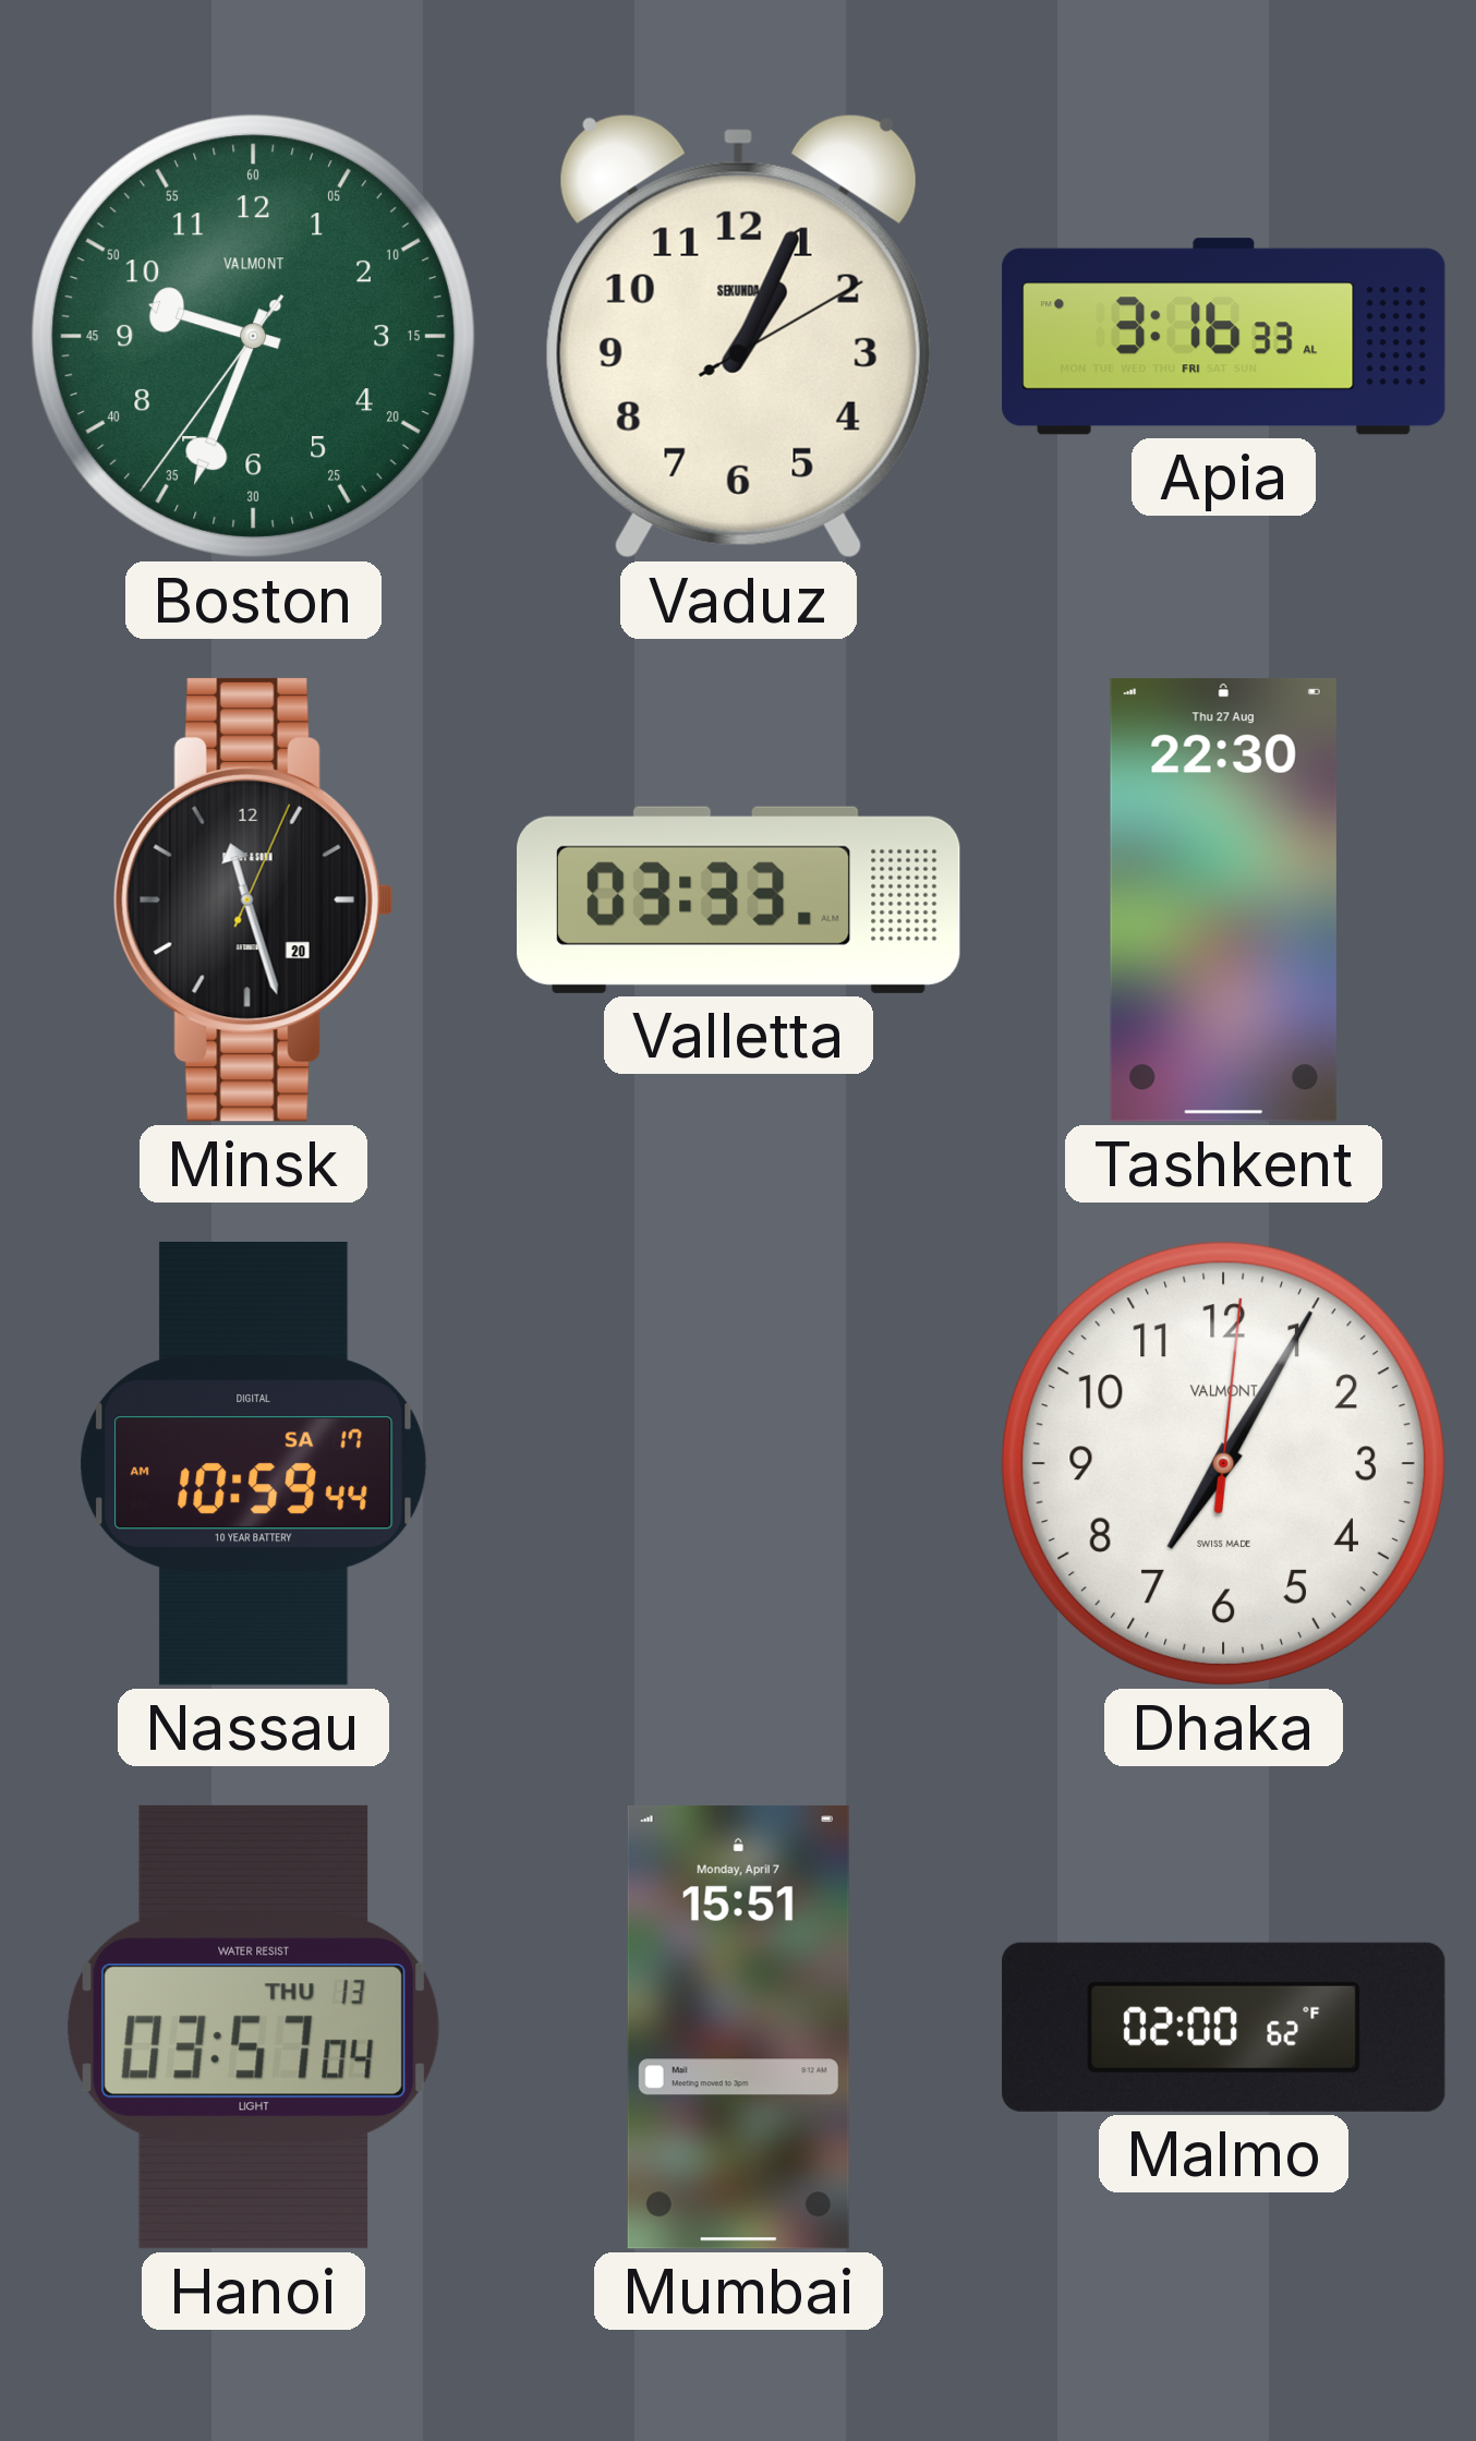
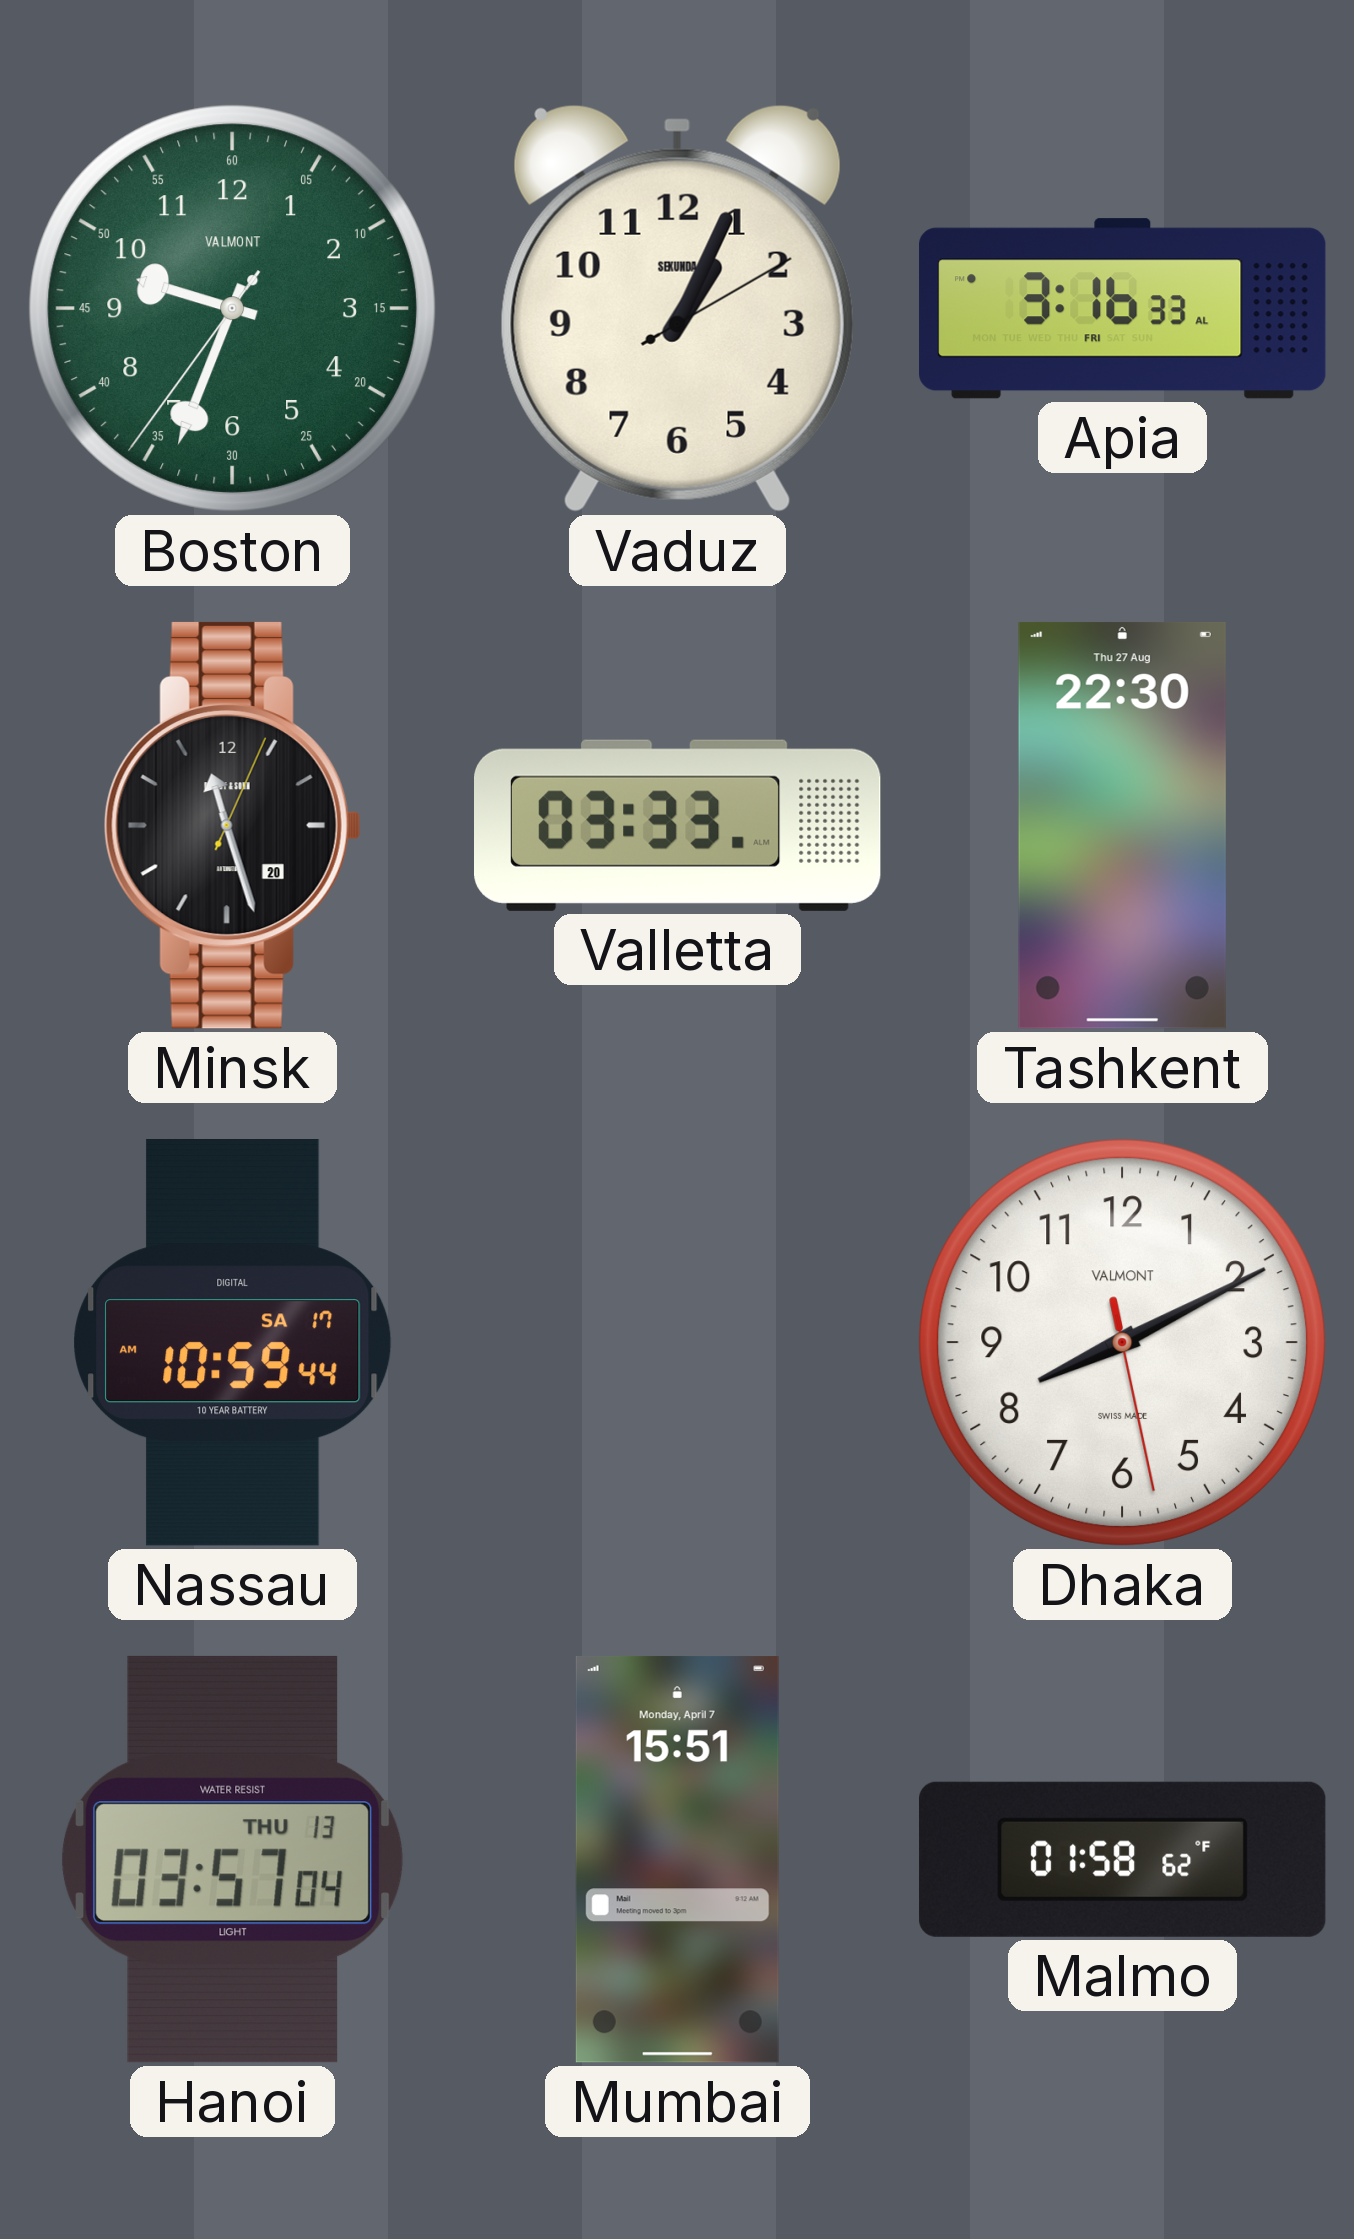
Dhaka: 7:05 -> 8:10 (1122, 1342)
Malmo: 02:00 -> 01:58 (1123, 1859)
